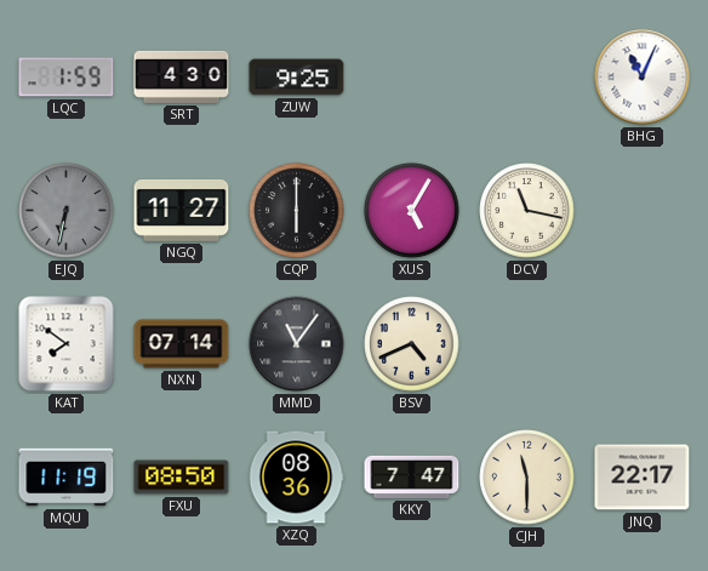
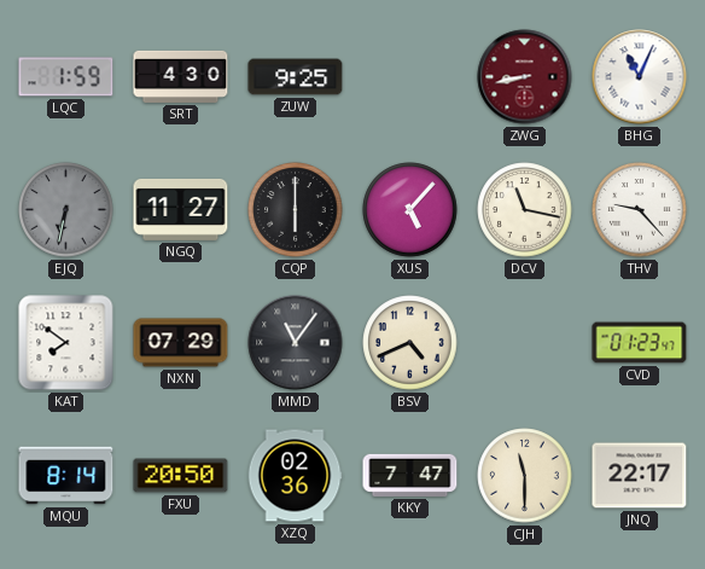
ZWG: none -> 8:43 (525, 77)
XUS: 5:05 -> 5:07 (410, 210)
THV: none -> 9:23 (640, 210)
NXN: 07:14 -> 07:29 (181, 343)
CVD: none -> 01:23 (640, 343)
MQU: 11:19 -> 8:14 (66, 476)
FXU: 08:50 -> 20:50 (181, 476)
XZQ: 08:36 -> 02:36 (295, 476)
